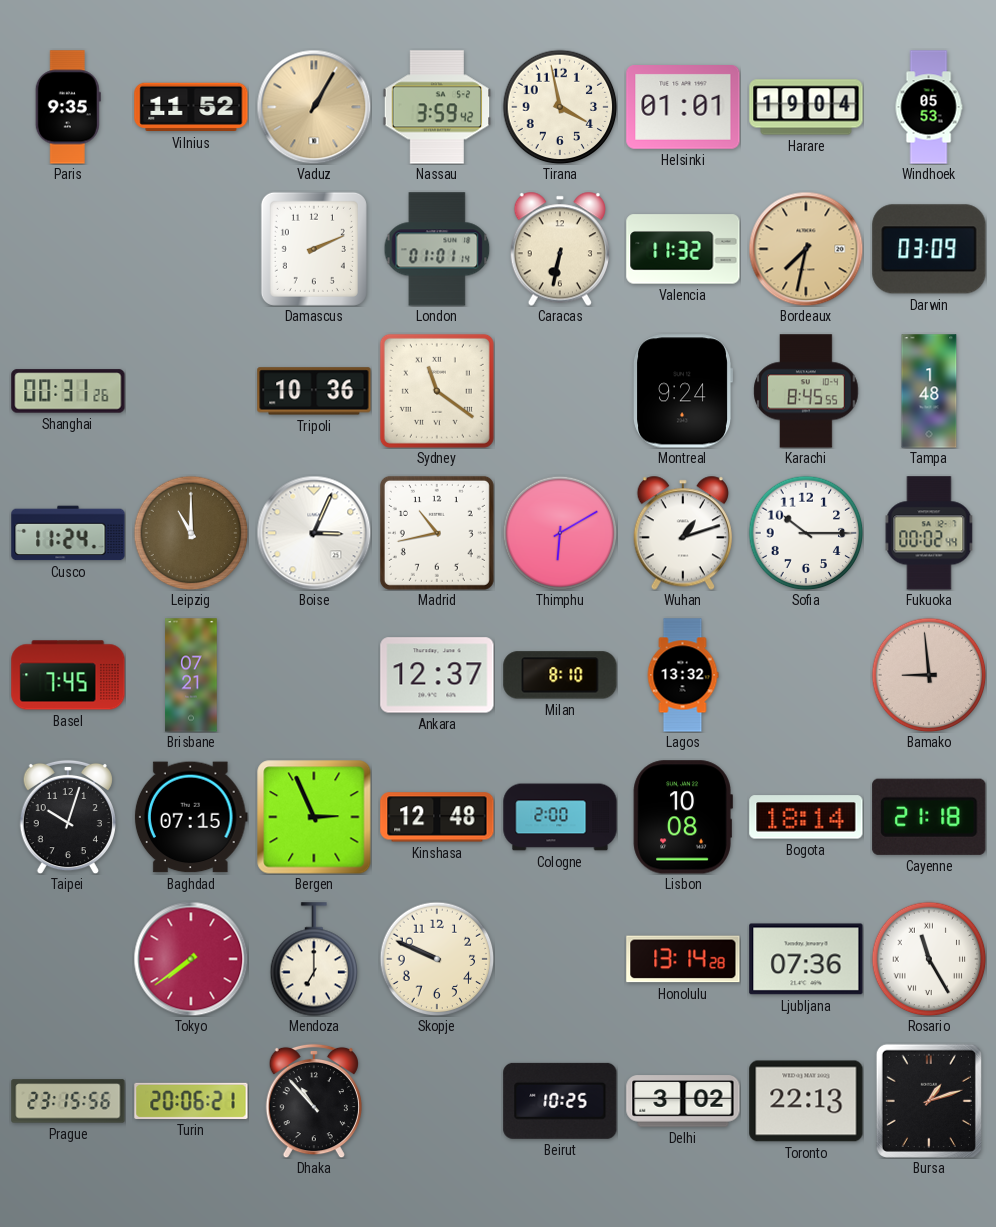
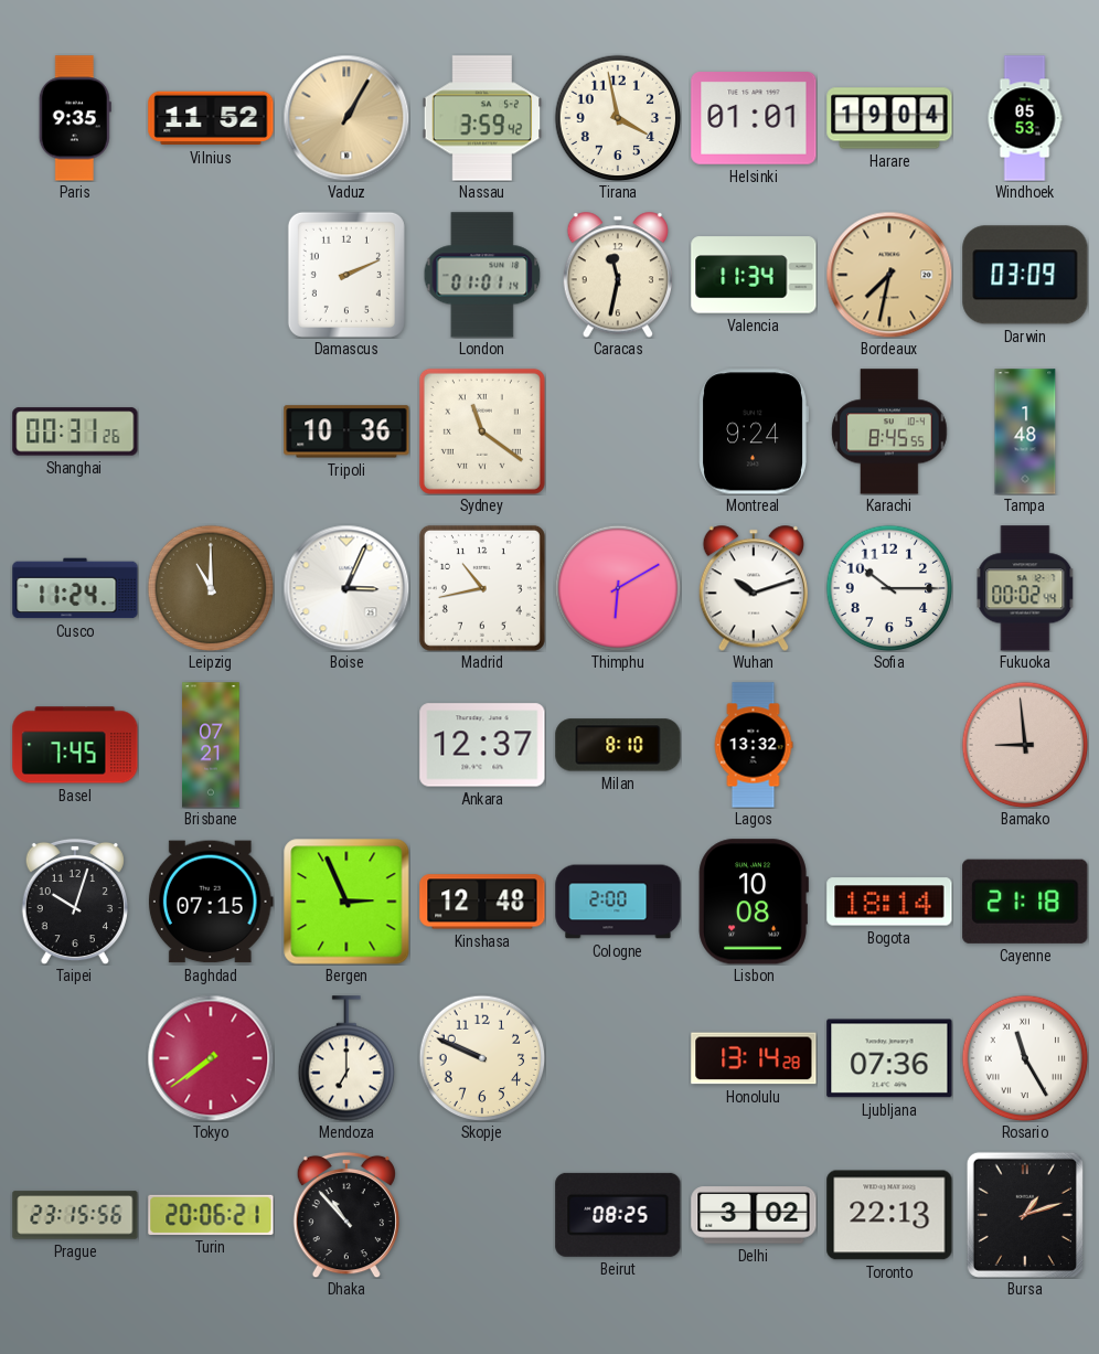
Caracas: 6:32 -> 11:32 (618, 275)
Valencia: 11:32 -> 11:34 (754, 275)
Wuhan: 1:12 -> 10:12 (754, 588)
Beirut: 10:25 -> 08:25 (618, 1215)
